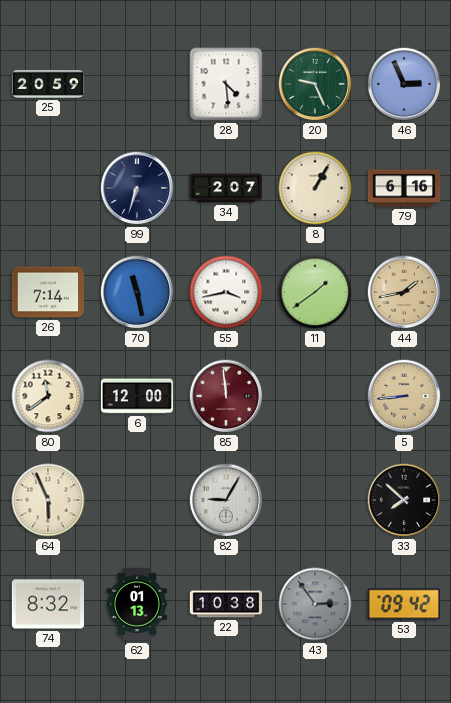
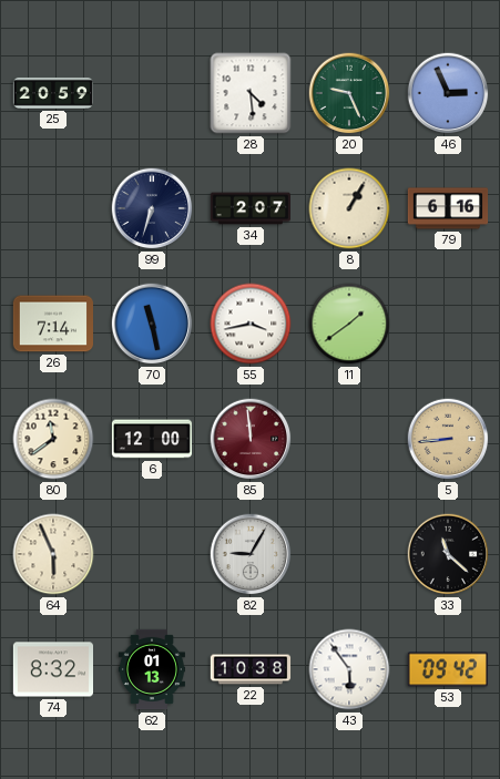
44: 1:43 -> none (404, 292)
33: 7:52 -> 11:22 (448, 554)
43: 2:54 -> 5:54 (349, 669)
43 dial: grey -> white (349, 669)
